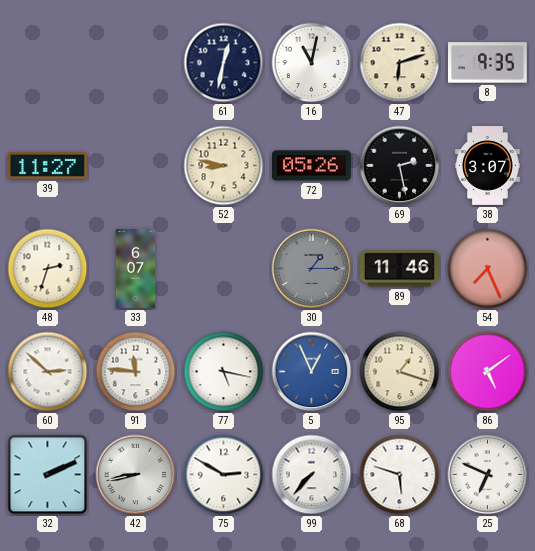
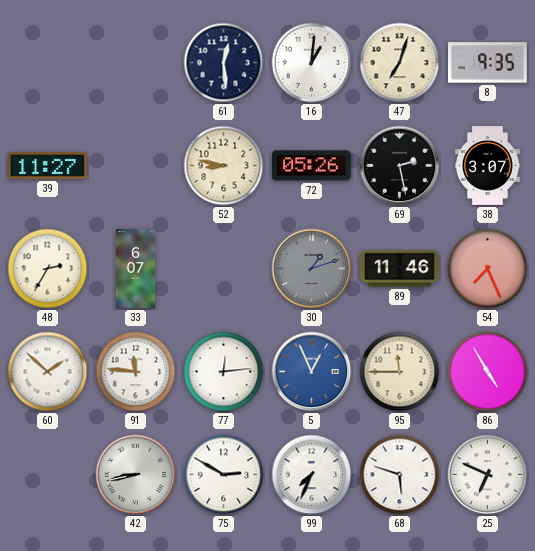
61: 12:32 -> 12:29 (224, 63)
16: 11:02 -> 1:01 (312, 63)
47: 6:12 -> 7:03 (400, 63)
48: 2:33 -> 2:35 (48, 269)
30: 1:15 -> 1:12 (312, 269)
60: 2:52 -> 1:52 (48, 372)
77: 5:17 -> 12:14 (224, 372)
95: 1:18 -> 11:45 (400, 372)
86: 5:09 -> 4:55 (488, 372)
32: 2:11 -> none (48, 475)
99: 7:37 -> 7:34 (312, 475)
